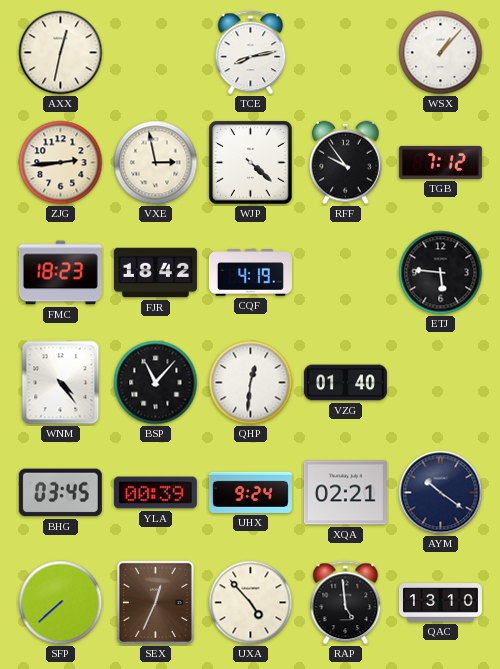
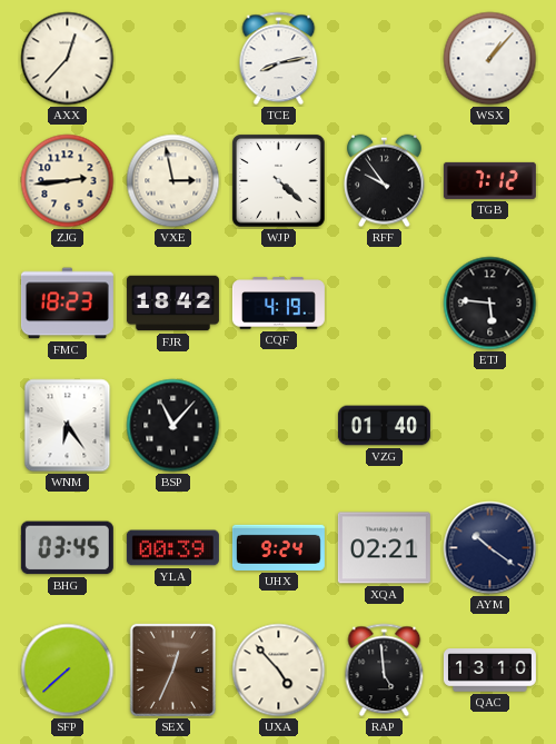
AXX: 12:32 -> 12:37 (68, 59)
WNM: 4:24 -> 6:24 (68, 426)
QHP: 12:31 -> none (251, 383)
